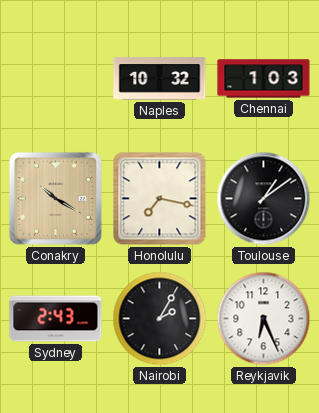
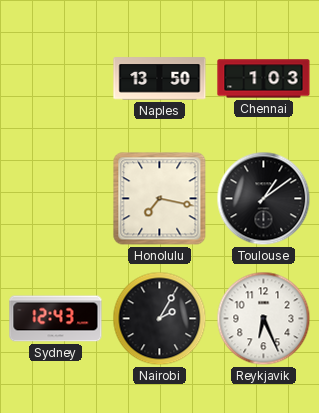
Naples: 10:32 -> 13:50 (160, 79)
Conakry: 10:20 -> none (55, 198)
Sydney: 2:43 -> 12:43 (56, 319)
